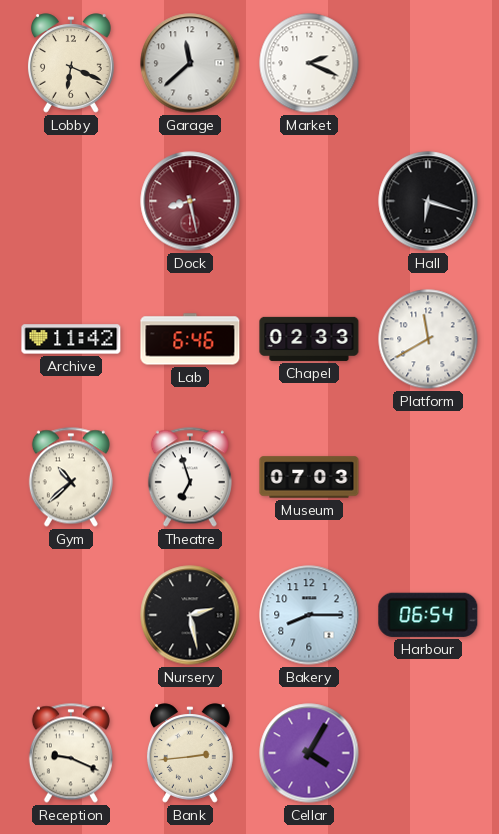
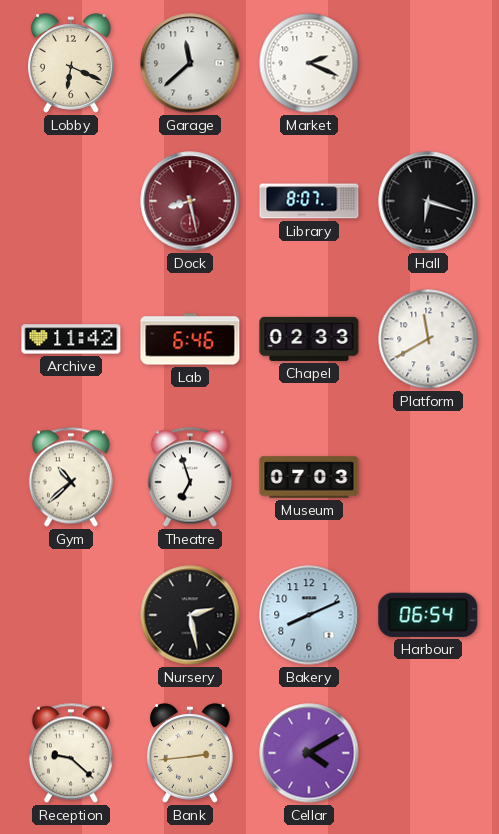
Library: none -> 8:07 (309, 201)
Bakery: 8:15 -> 8:11 (309, 615)
Reception: 9:19 -> 9:22 (71, 753)
Cellar: 4:05 -> 4:10 (309, 753)
